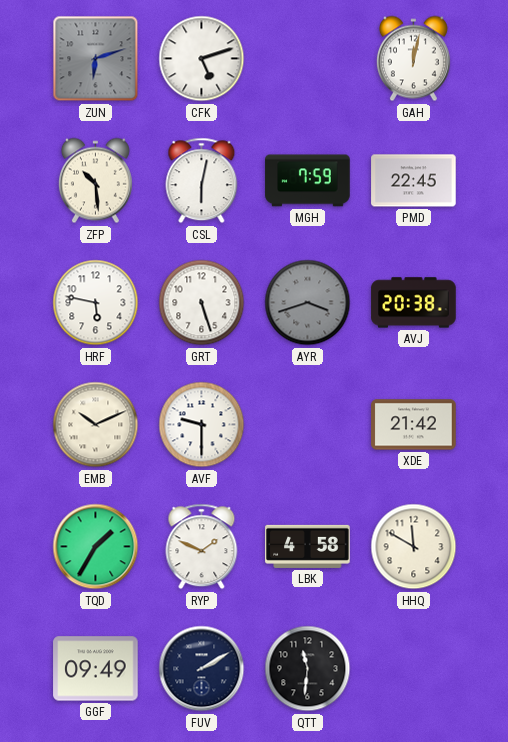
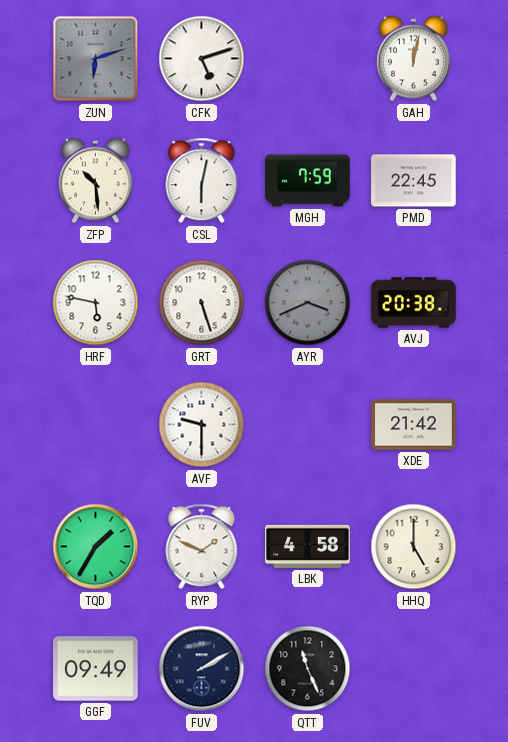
AYR: 3:42 -> 3:41 (308, 303)
EMB: 10:11 -> none (96, 425)
HHQ: 11:50 -> 5:00 (414, 547)
QTT: 11:31 -> 11:26 (308, 669)
